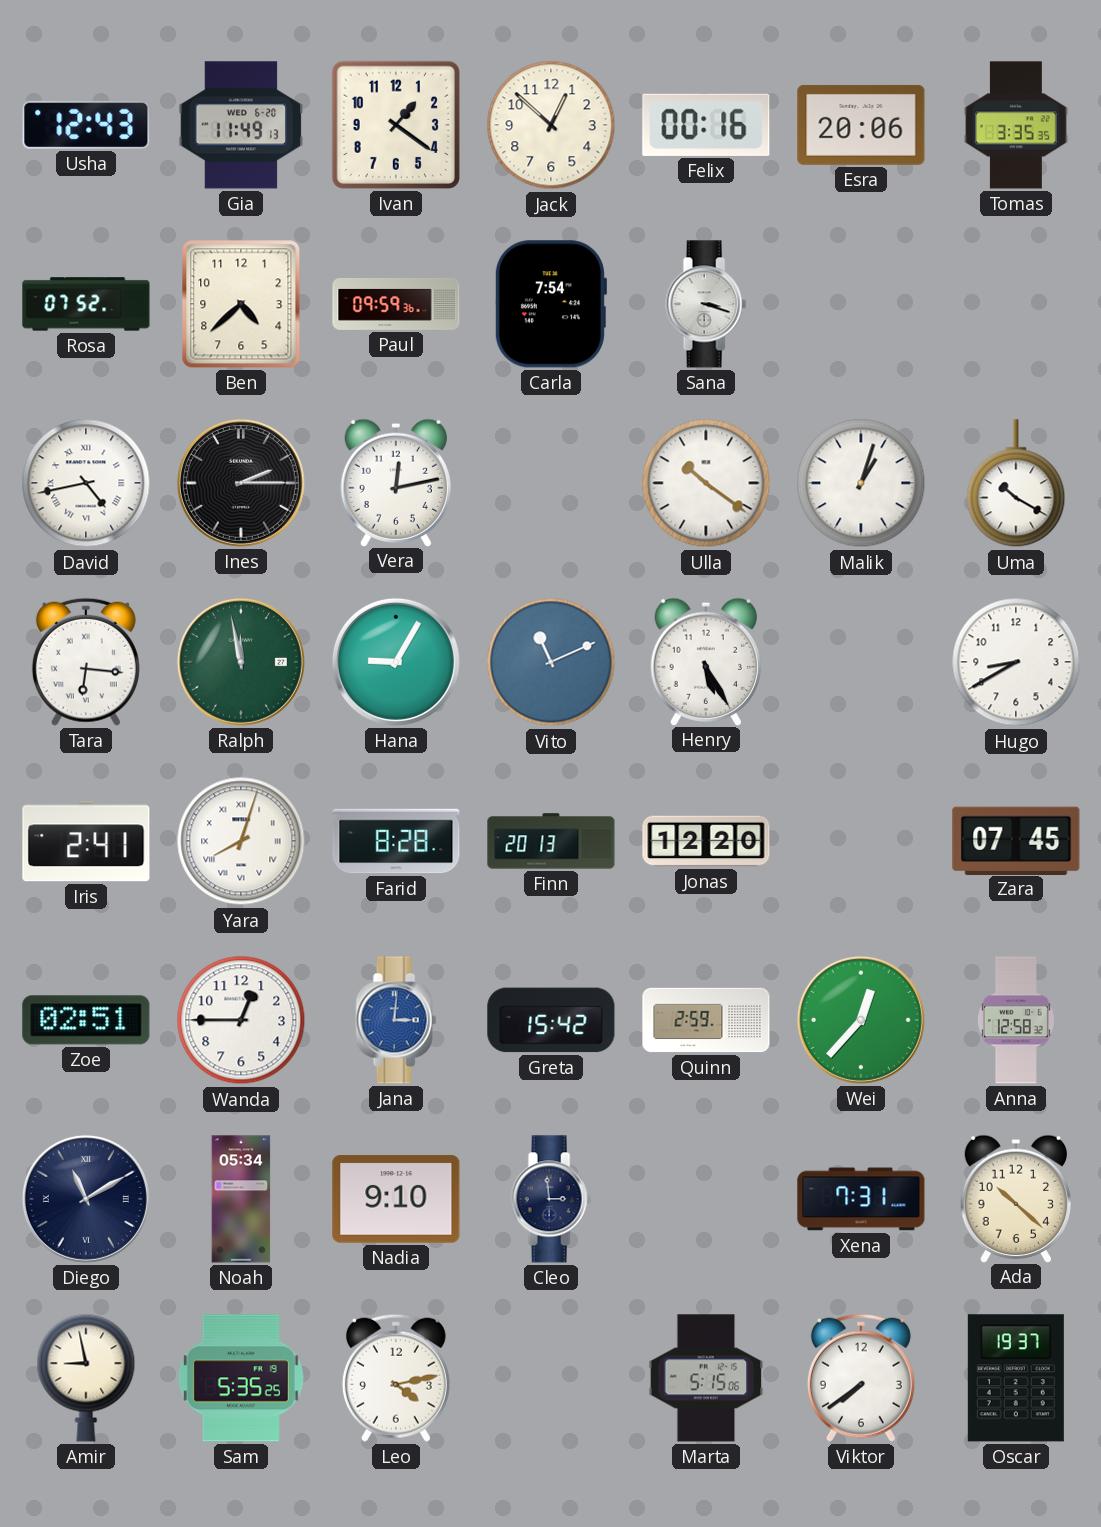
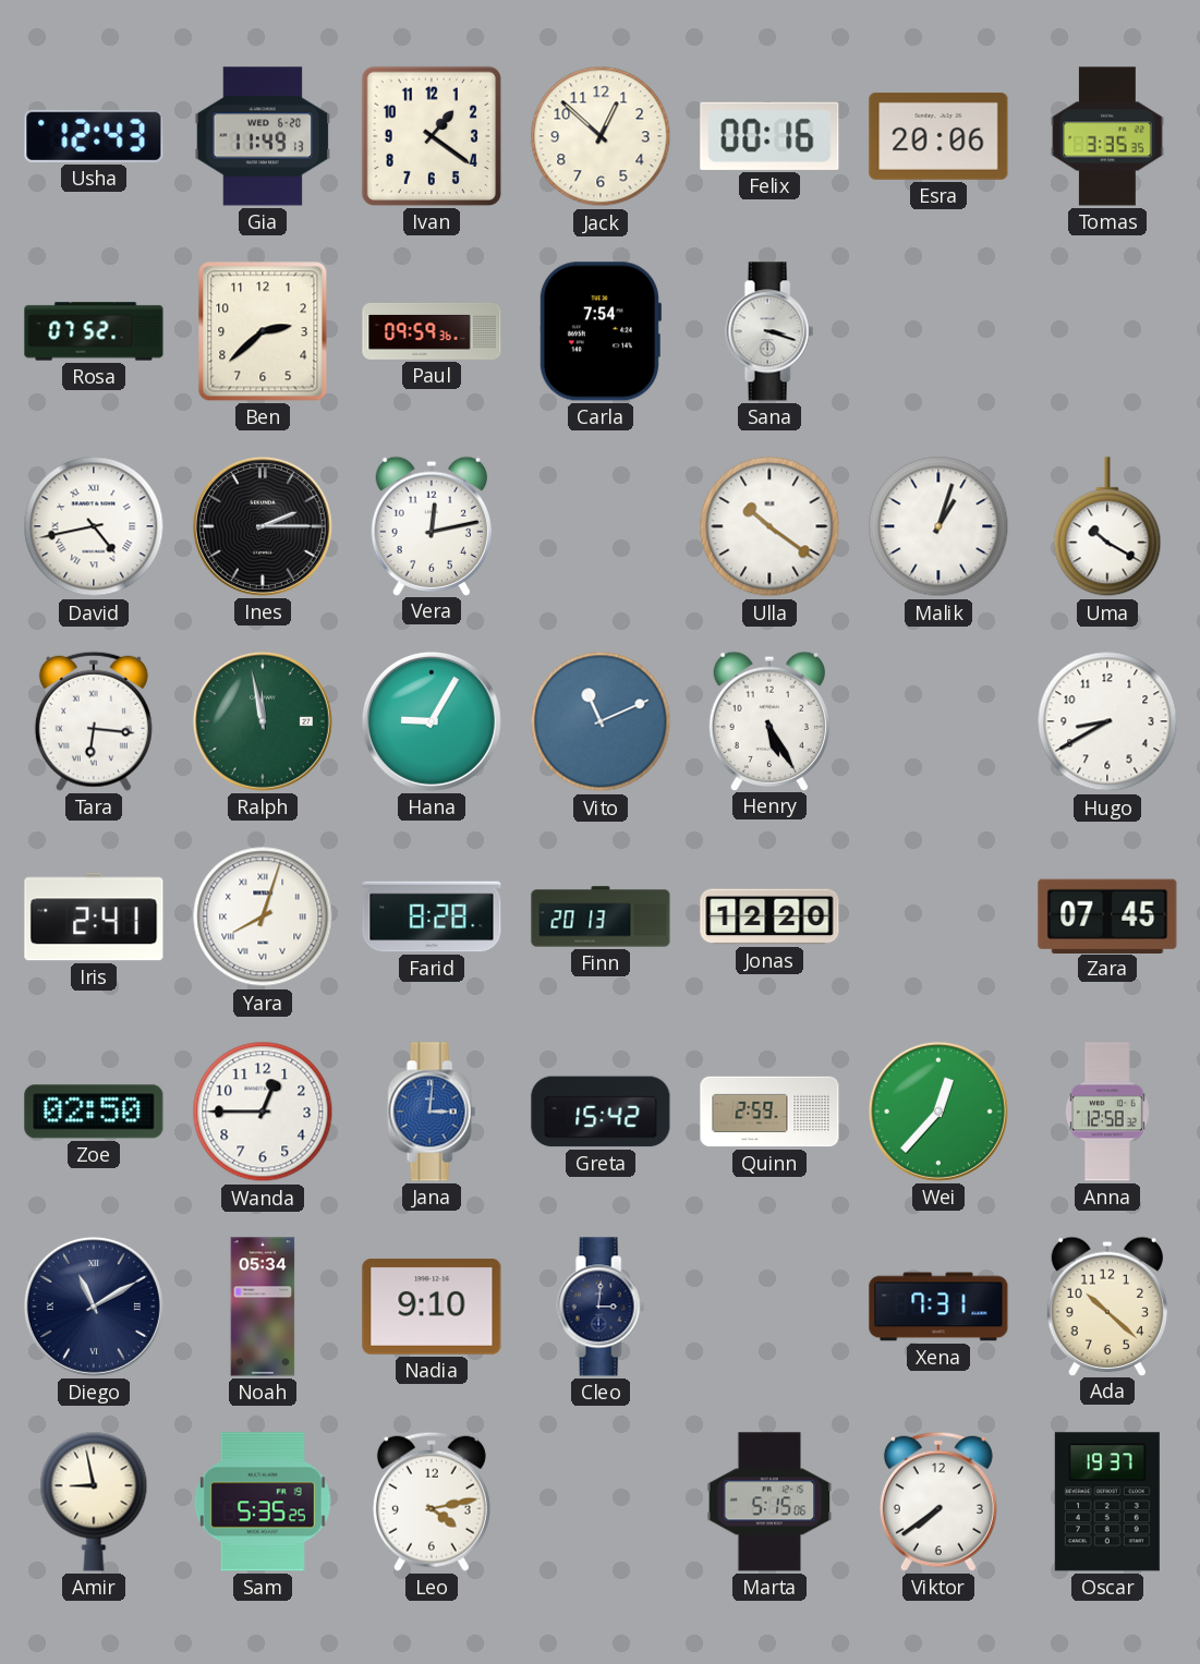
Ben: 4:38 -> 2:38 (263, 331)
Zoe: 02:51 -> 02:50 (94, 1112)
Cleo: 2:59 -> 3:01 (601, 1307)
